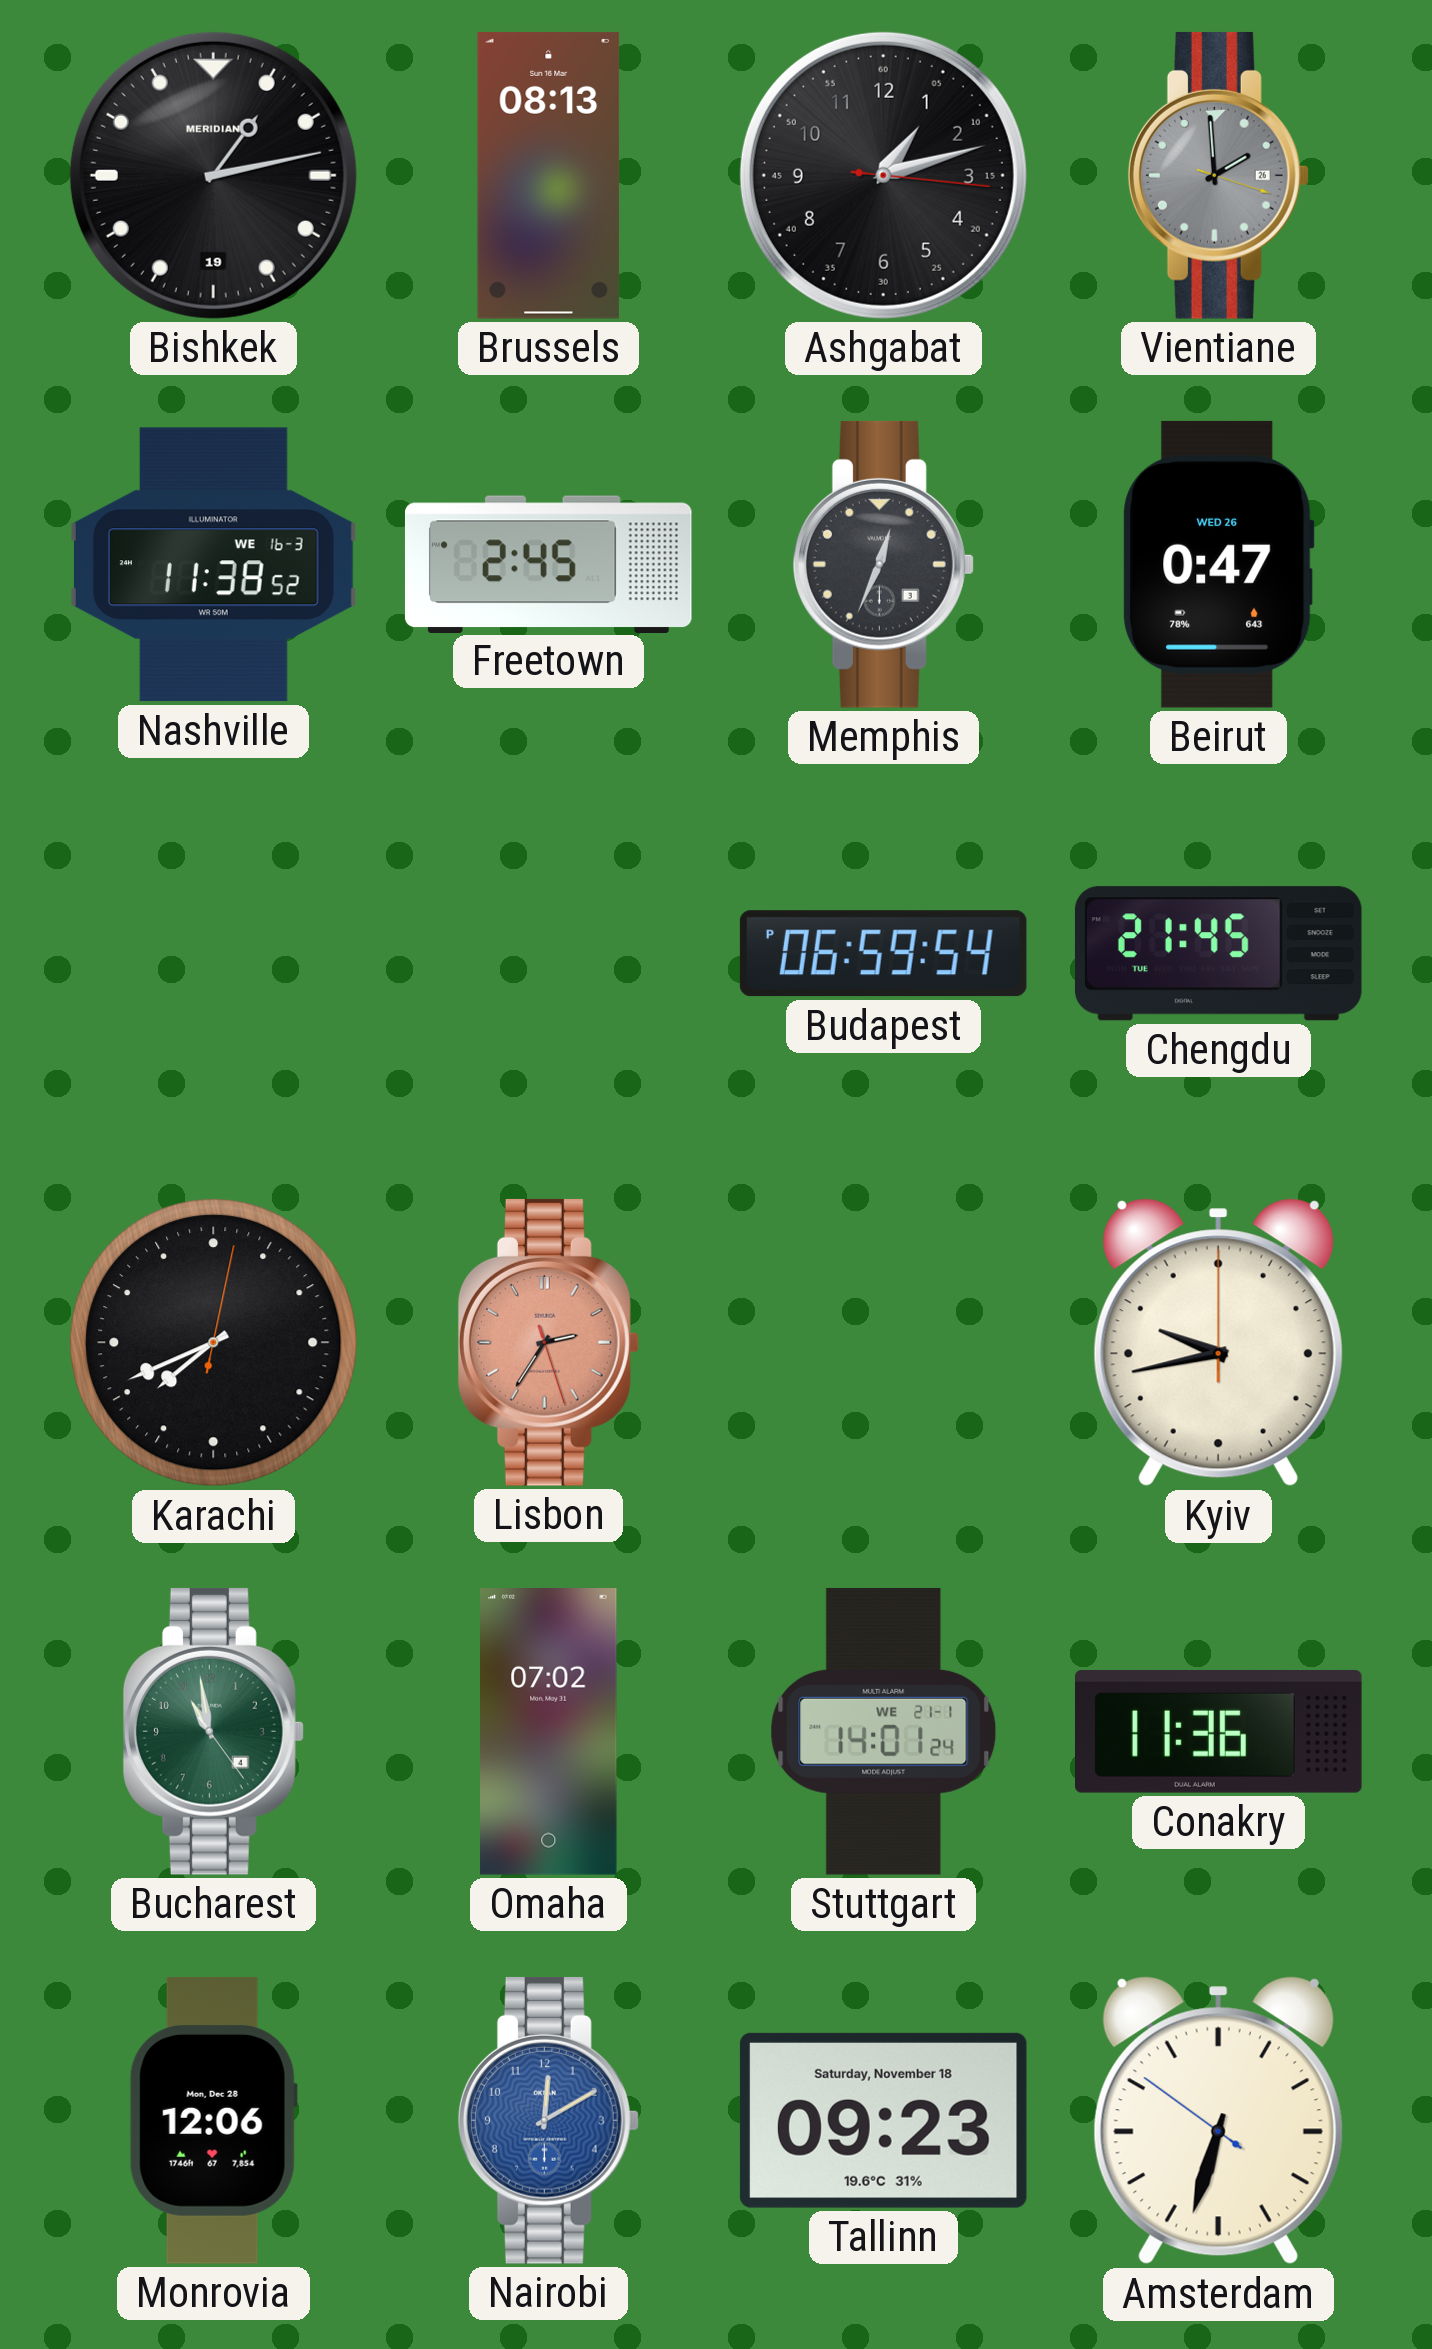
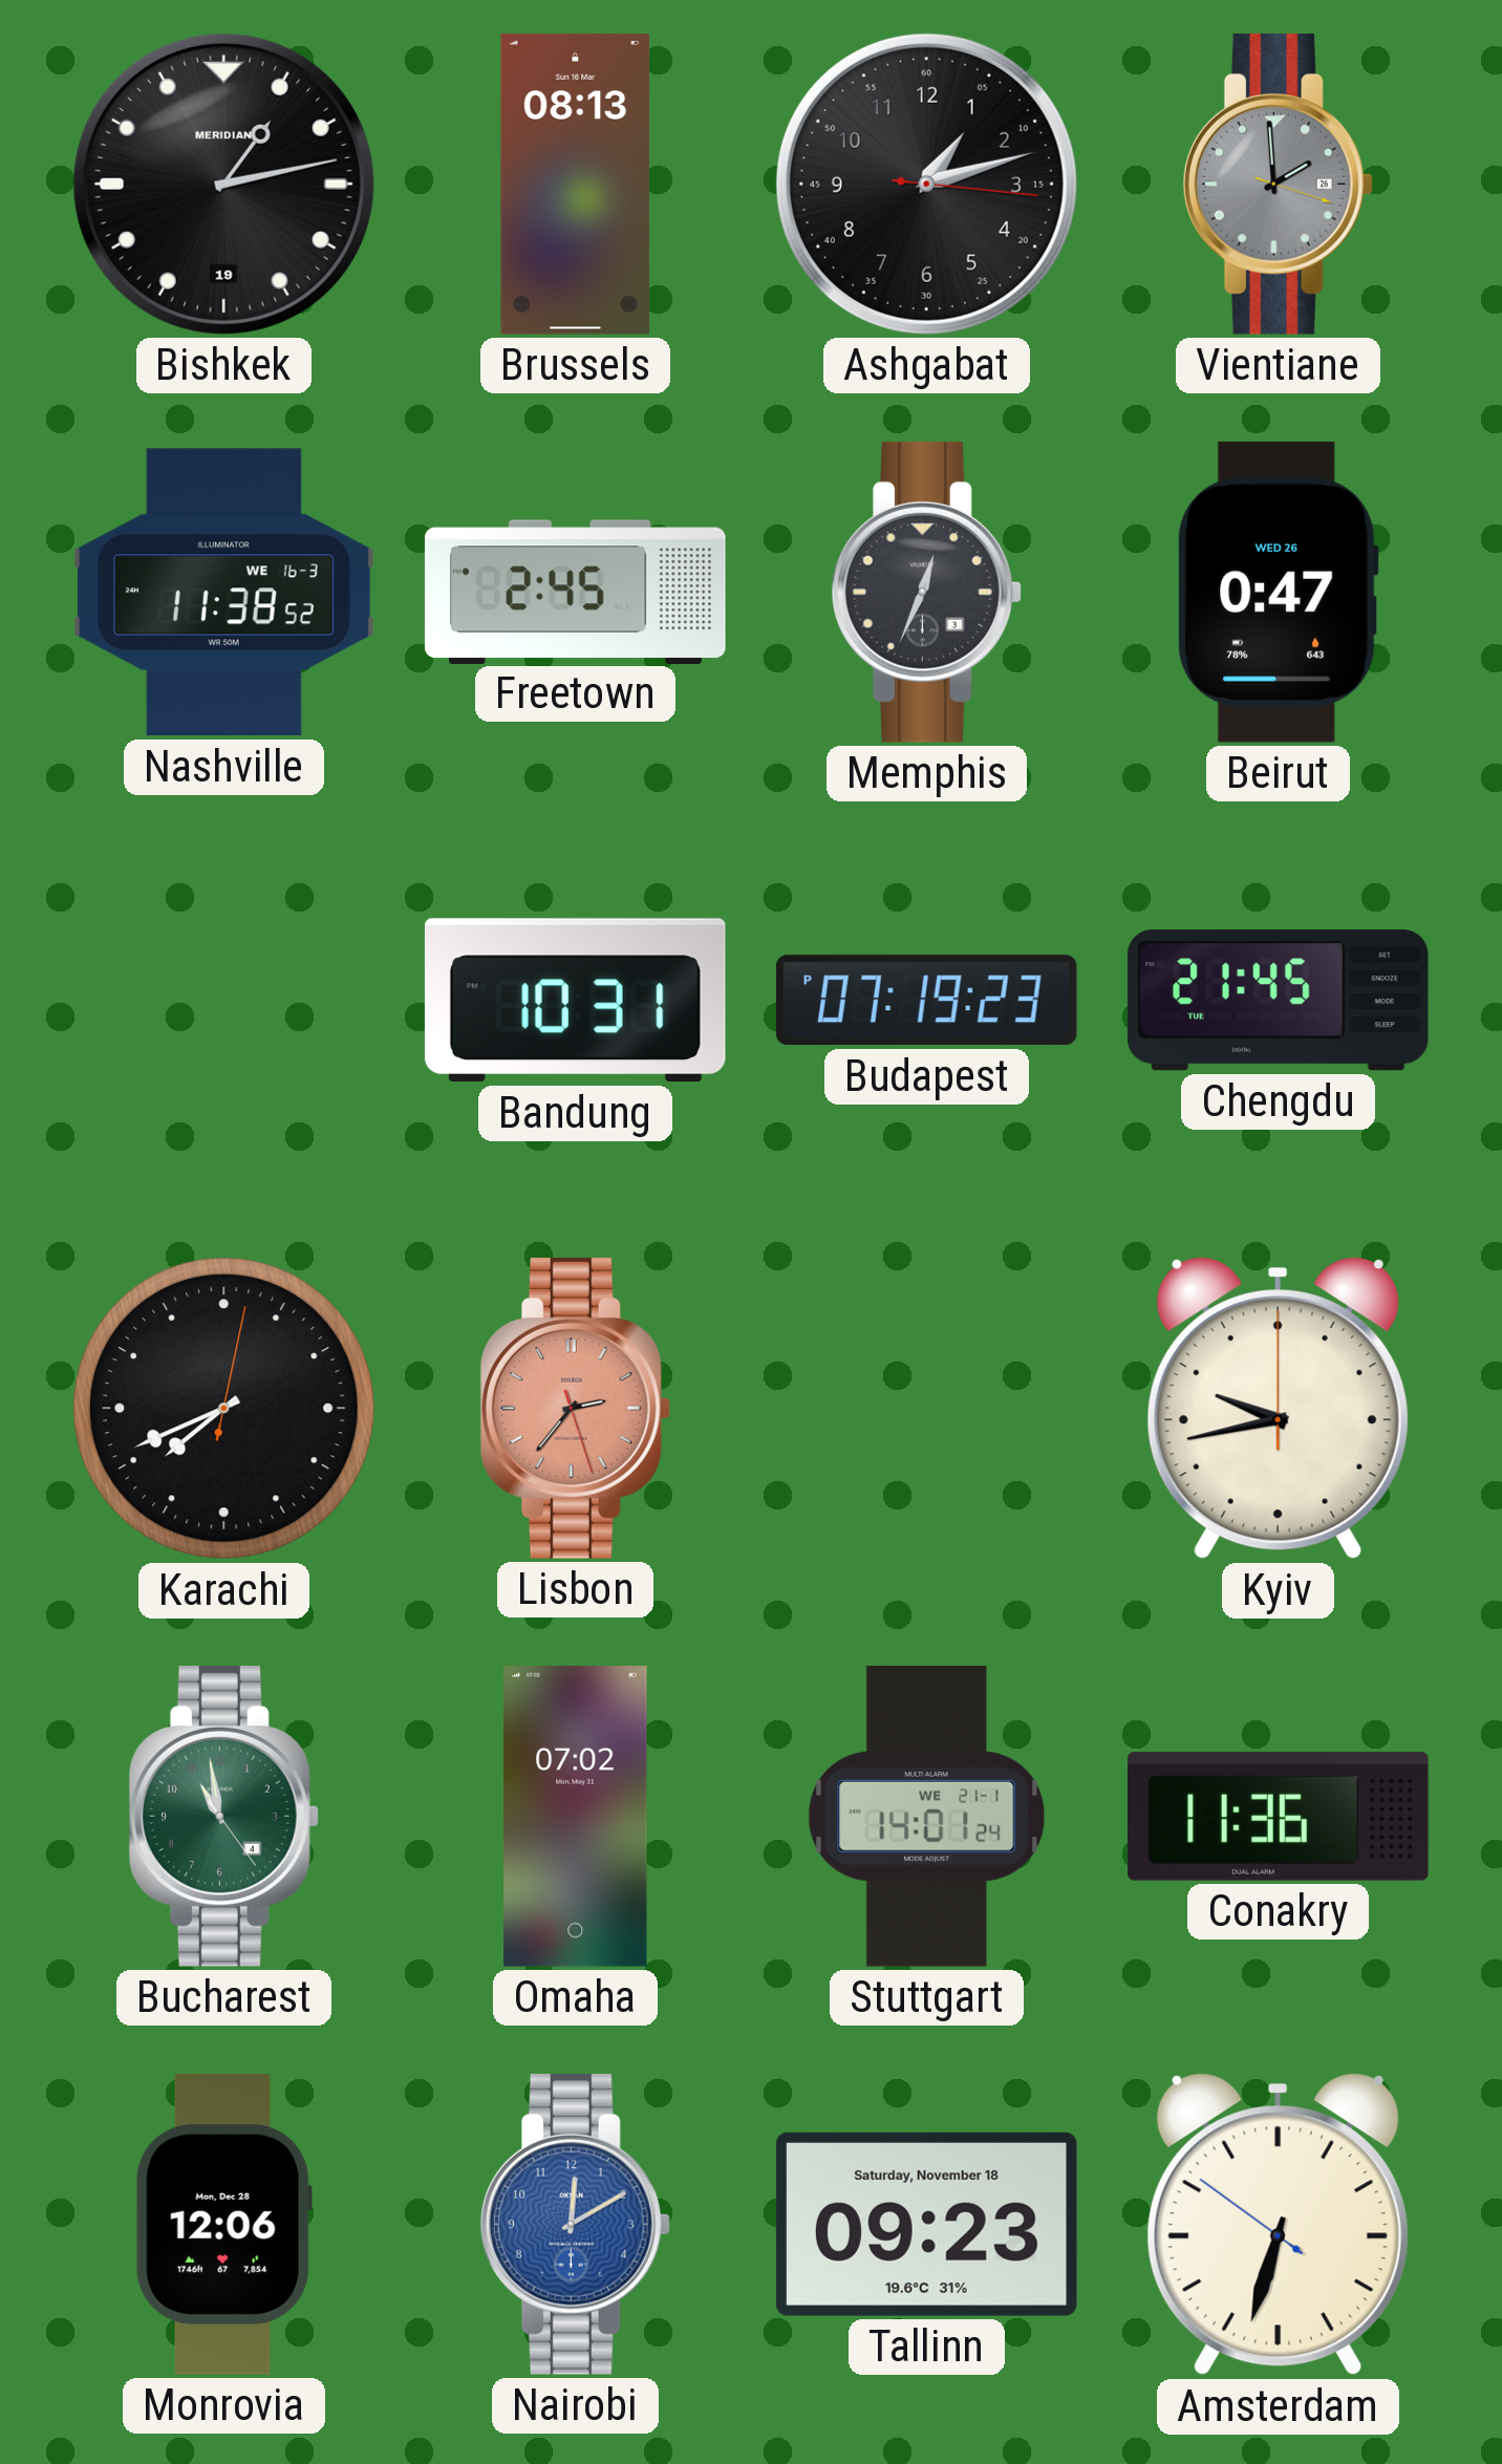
Bandung: none -> 10:31 (575, 1001)
Budapest: 06:59 -> 07:19 (926, 1001)
Lisbon: 2:35 -> 2:36 (575, 1408)
